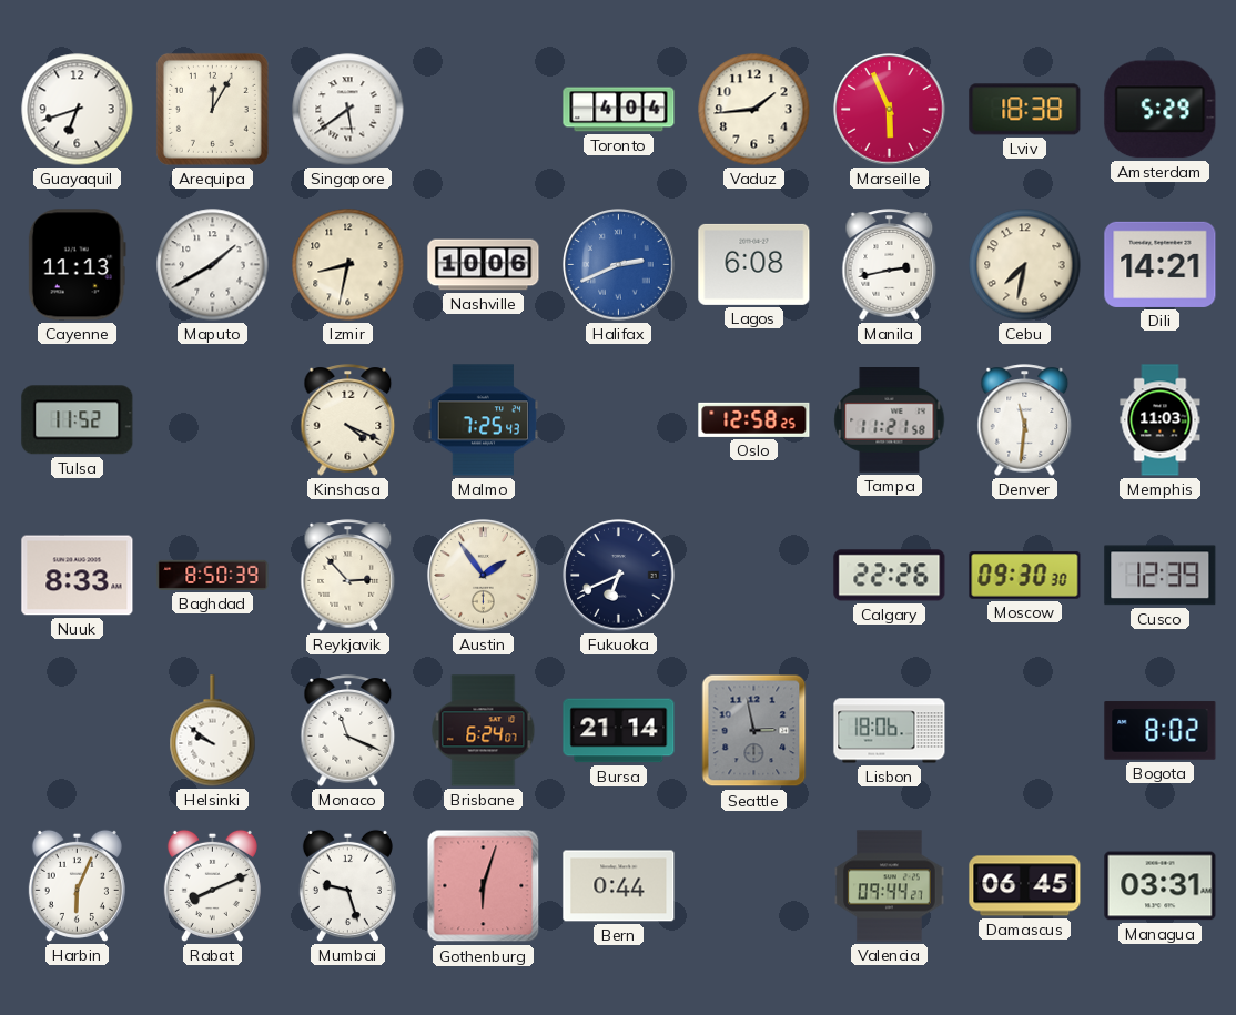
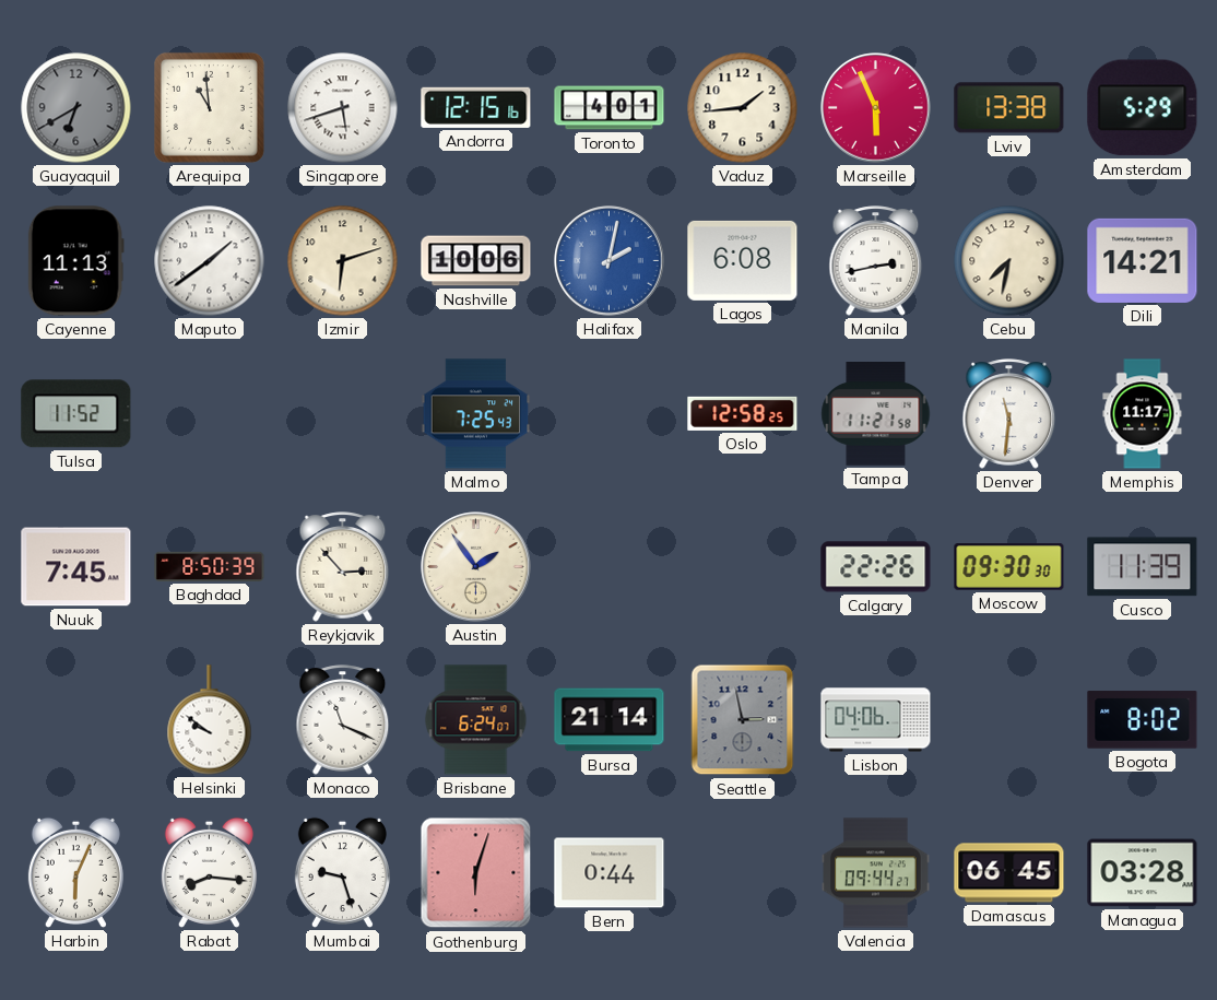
Guayaquil: 6:42 -> 6:40 (76, 108)
Guayaquil dial: white -> grey (76, 108)
Arequipa: 12:05 -> 10:59 (209, 107)
Singapore: 5:39 -> 5:42 (343, 108)
Andorra: none -> 12:15 (476, 107)
Toronto: 4:04 -> 4:01 (610, 108)
Lviv: 18:38 -> 13:38 (1009, 108)
Maputo: 1:40 -> 1:39 (210, 261)
Izmir: 8:32 -> 6:12 (343, 261)
Halifax: 2:41 -> 2:02 (610, 261)
Kinshasa: 4:19 -> none (348, 420)
Memphis: 11:03 -> 11:17 (1143, 414)
Nuuk: 8:33 -> 7:45 (76, 567)
Fukuoka: 6:41 -> none (619, 576)
Cusco: 12:39 -> 11:39 (1143, 567)
Lisbon: 18:06 -> 04:06 (876, 720)
Rabat: 8:11 -> 8:16 (209, 872)
Managua: 03:31 -> 03:28 (1143, 873)
